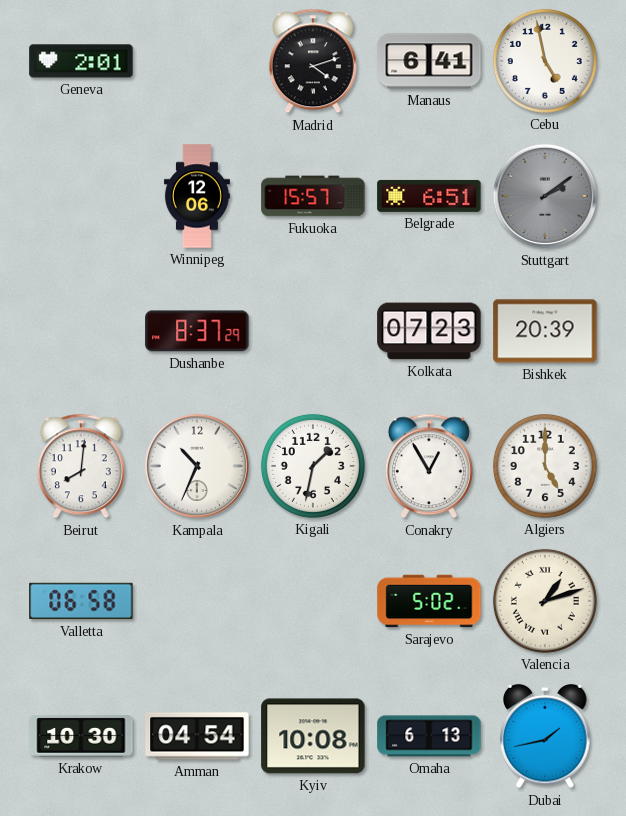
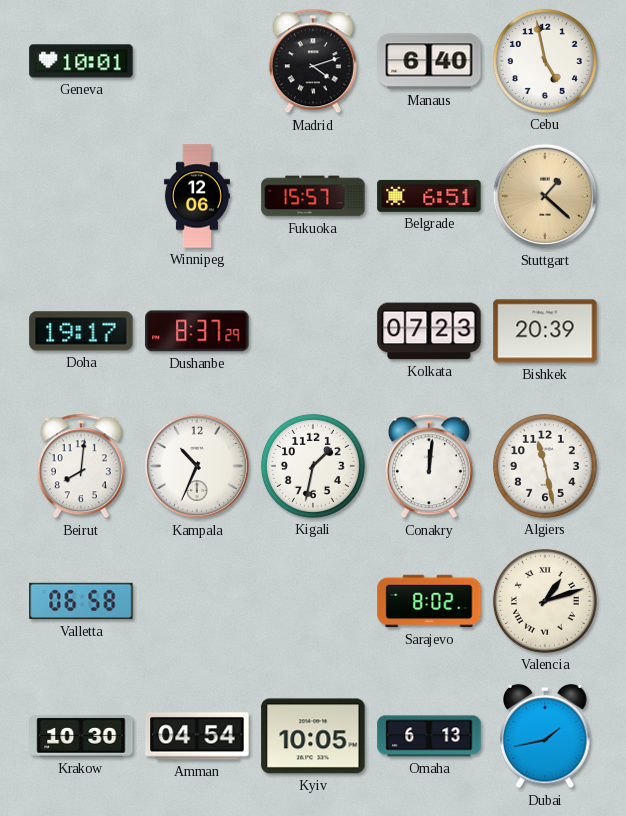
Geneva: 2:01 -> 10:01 (81, 61)
Manaus: 6:41 -> 6:40 (429, 61)
Stuttgart: 2:09 -> 1:22 (545, 196)
Stuttgart dial: grey -> champagne (545, 196)
Doha: none -> 19:17 (81, 331)
Conakry: 12:55 -> 12:01 (429, 466)
Algiers: 5:00 -> 11:28 (545, 466)
Sarajevo: 5:02 -> 8:02 (429, 601)
Kyiv: 10:08 -> 10:05 (313, 736)
